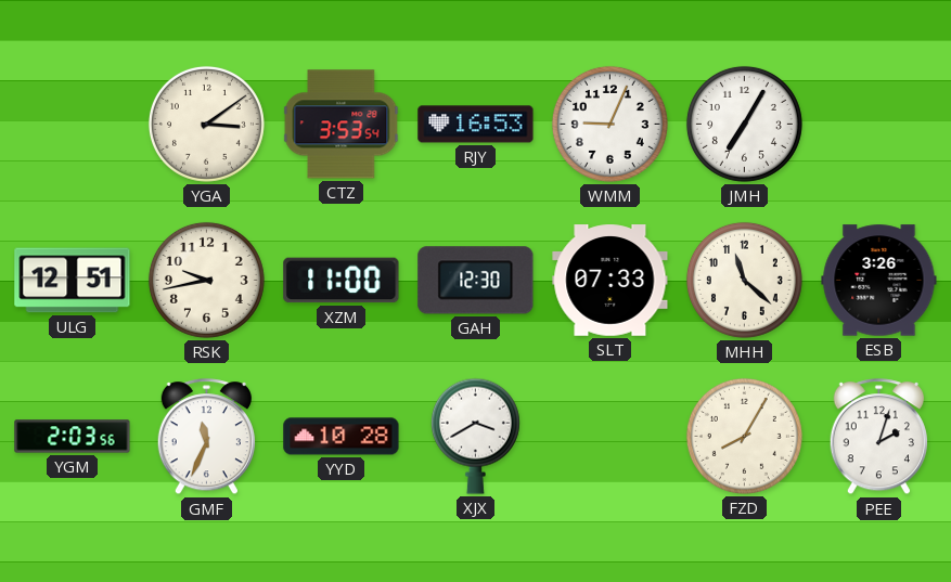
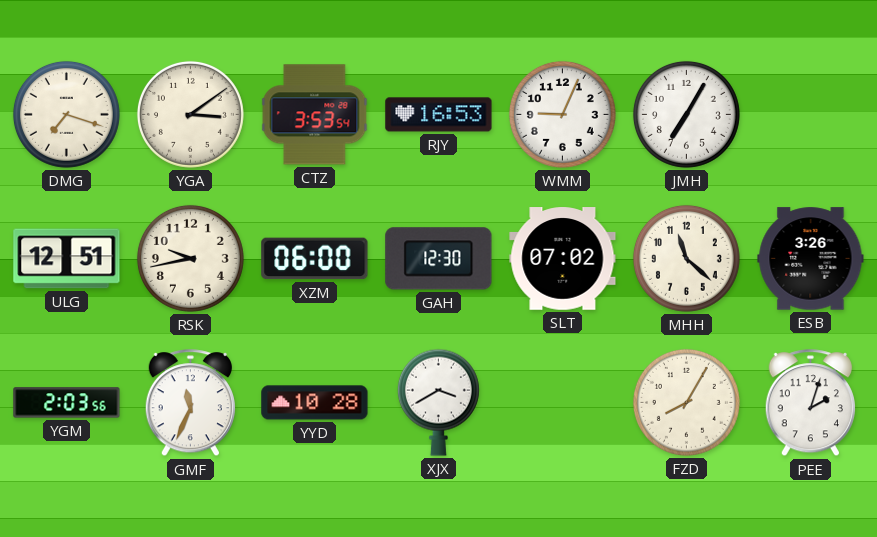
DMG: none -> 7:18 (66, 114)
XZM: 11:00 -> 06:00 (315, 259)
SLT: 07:33 -> 07:02 (563, 259)
